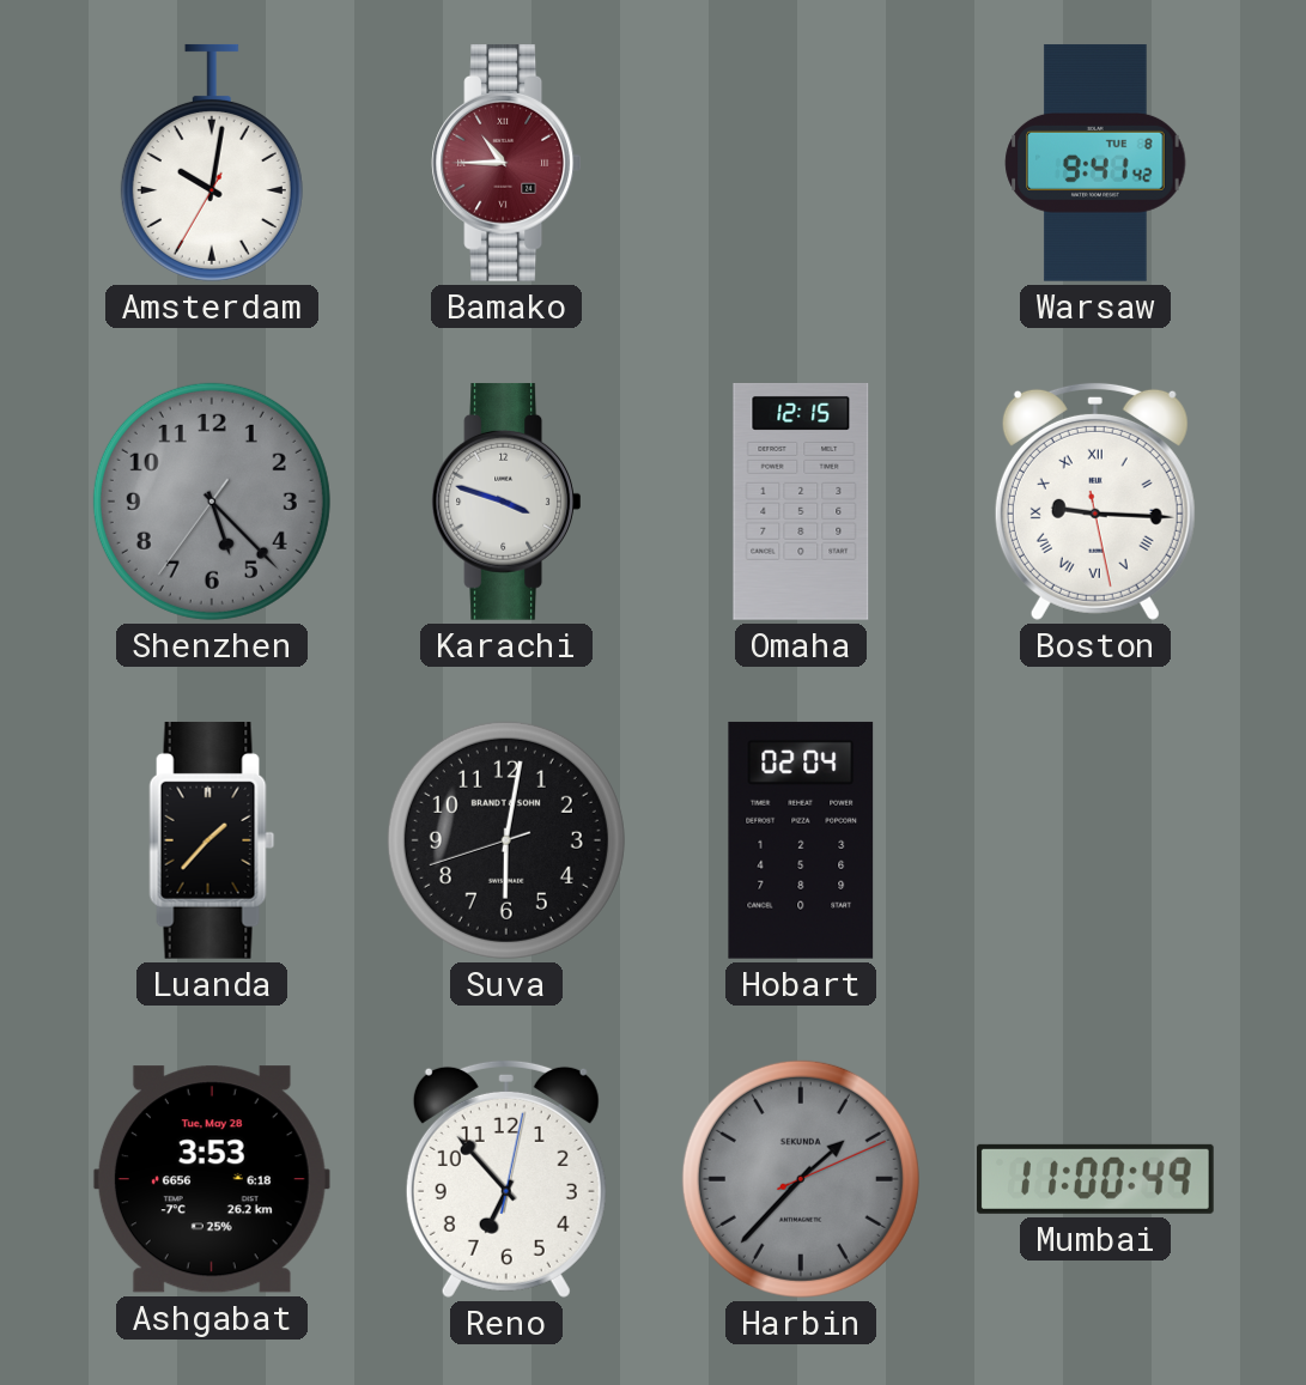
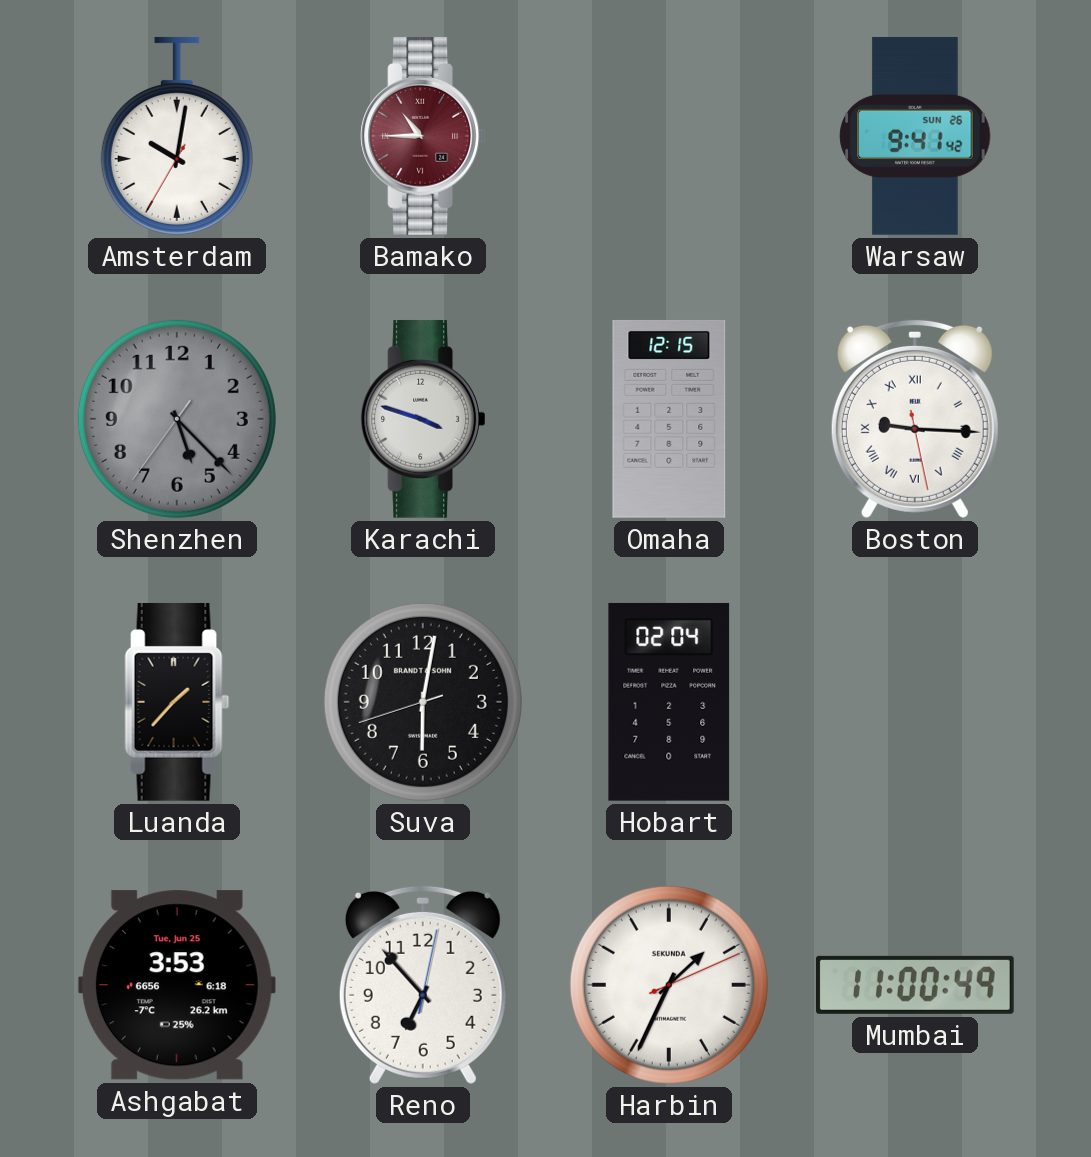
Warsaw date: TUE 8 -> SUN 26 (915, 136)
Ashgabat date: Tue, May 28 -> Tue, Jun 25 (177, 985)
Harbin: 1:37 -> 1:34 (669, 985)
Harbin dial: grey -> white (669, 985)
